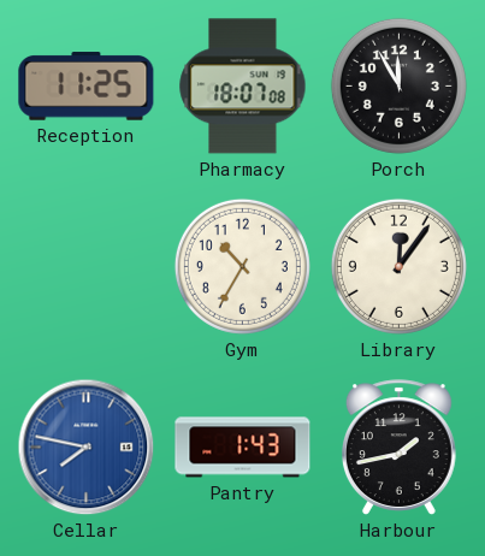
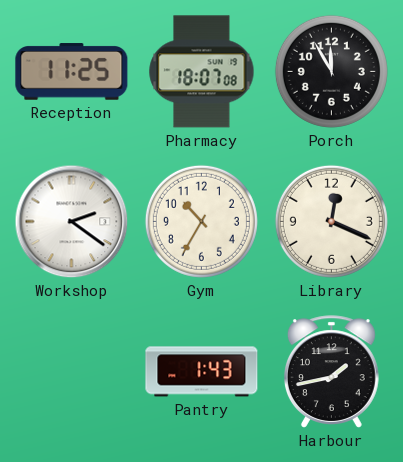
Workshop: none -> 2:21 (72, 222)
Library: 12:06 -> 12:19 (331, 221)
Cellar: 7:47 -> none (87, 448)
